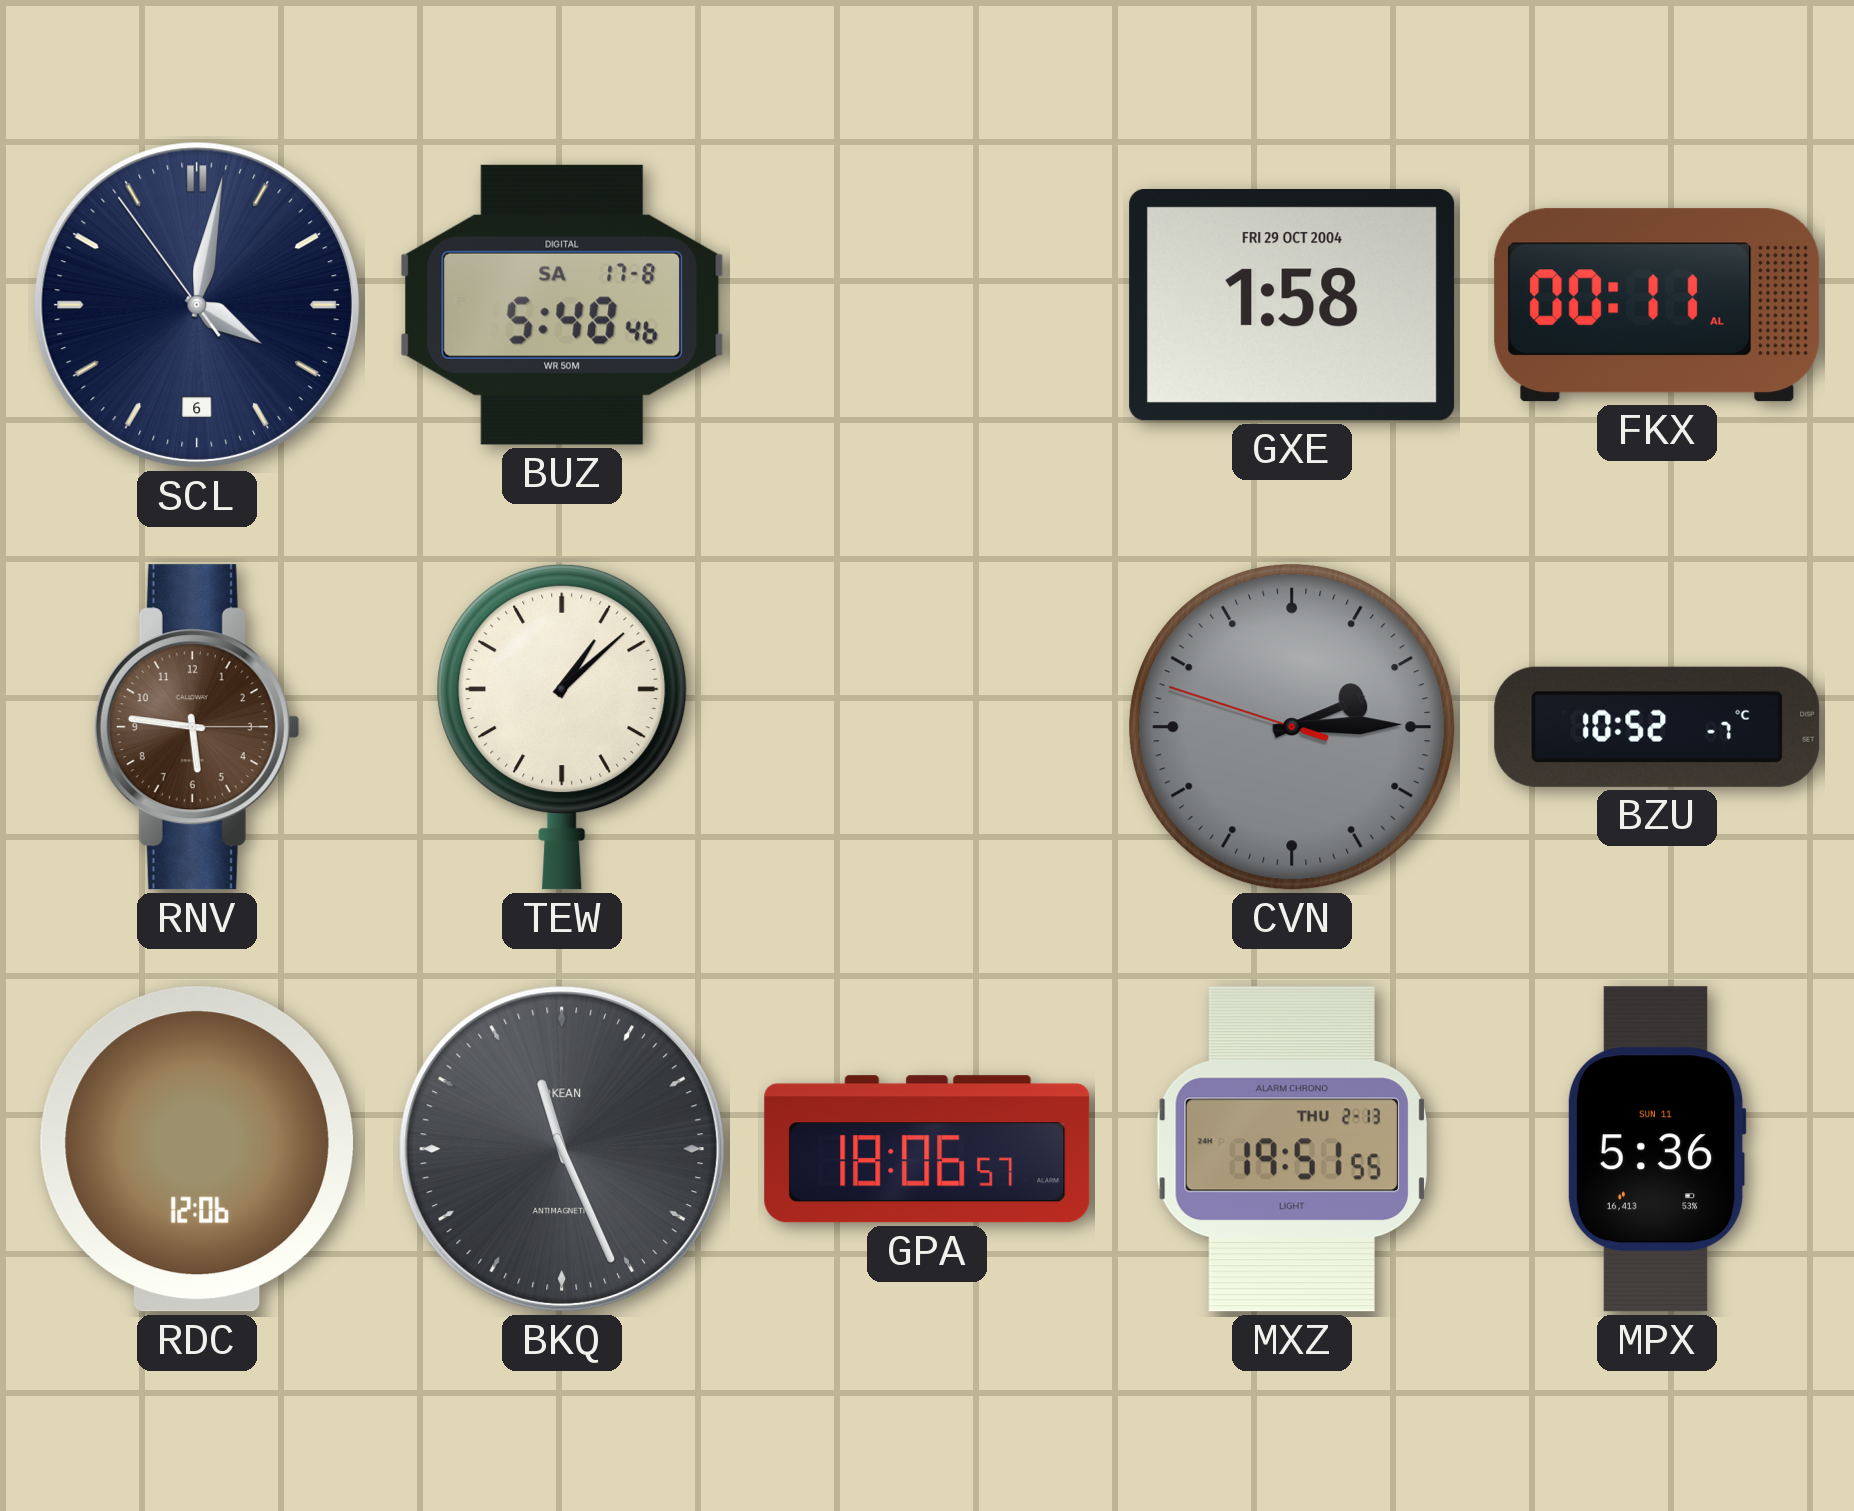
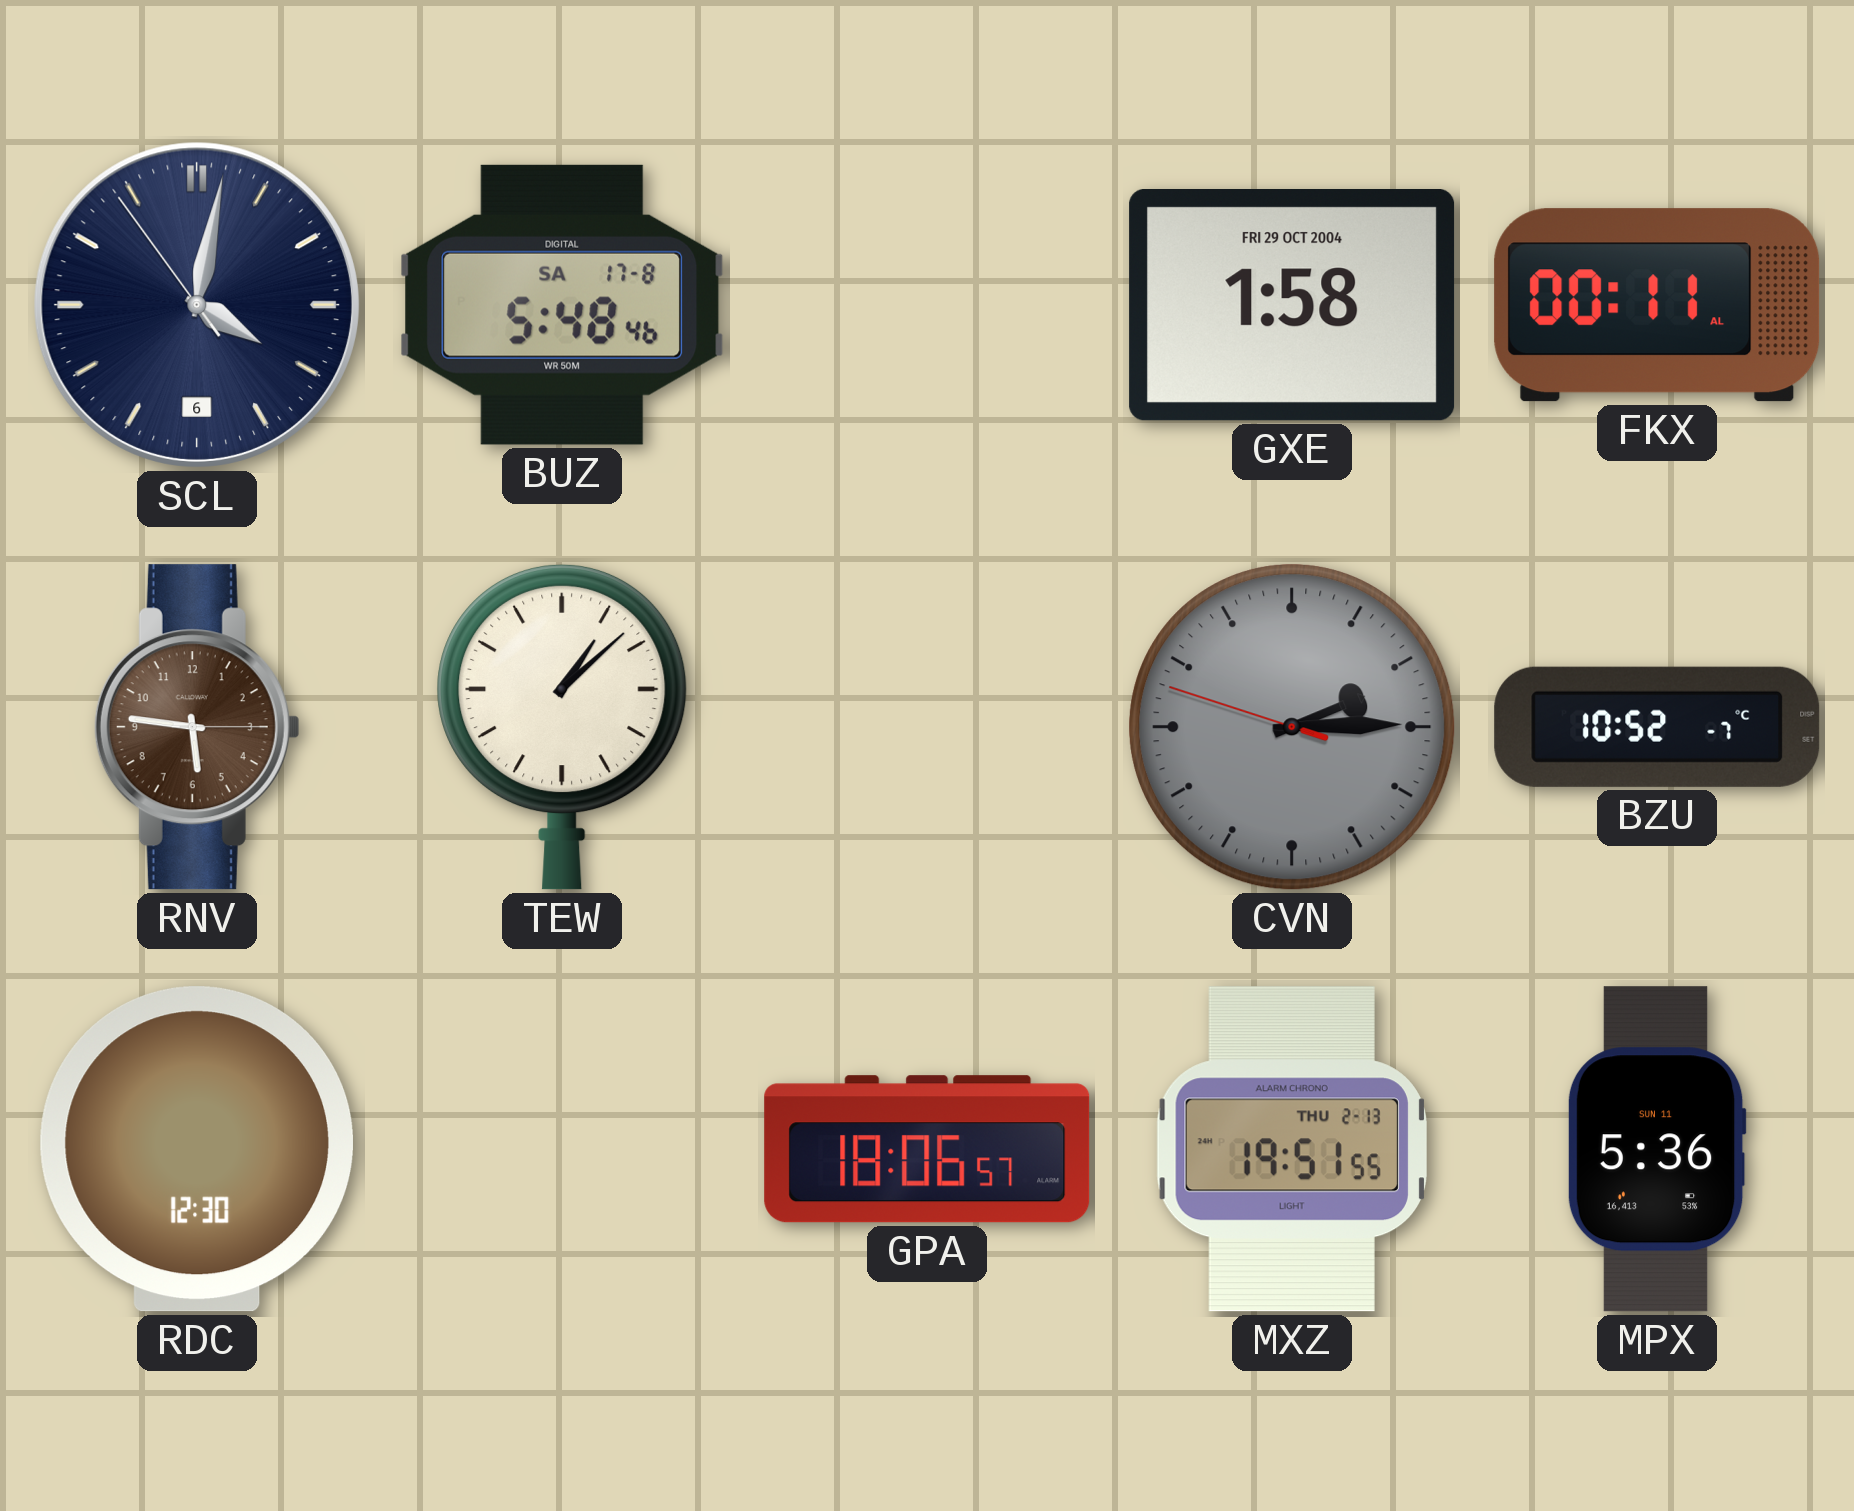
RDC: 12:06 -> 12:30 (197, 1149)
BKQ: 11:26 -> none (562, 1149)
